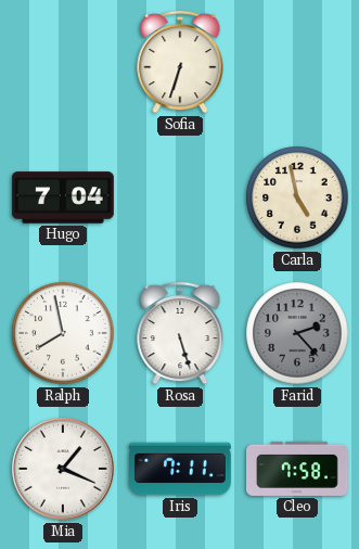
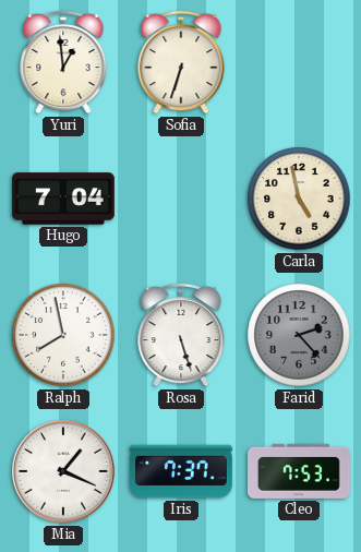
Yuri: none -> 12:59 (63, 62)
Iris: 7:11 -> 7:37 (181, 471)
Cleo: 7:58 -> 7:53 (300, 471)
